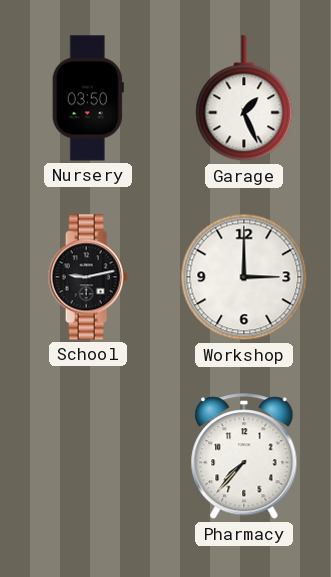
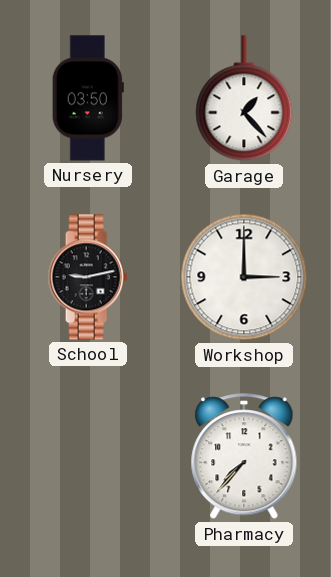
Garage: 1:26 -> 1:23 (244, 99)
